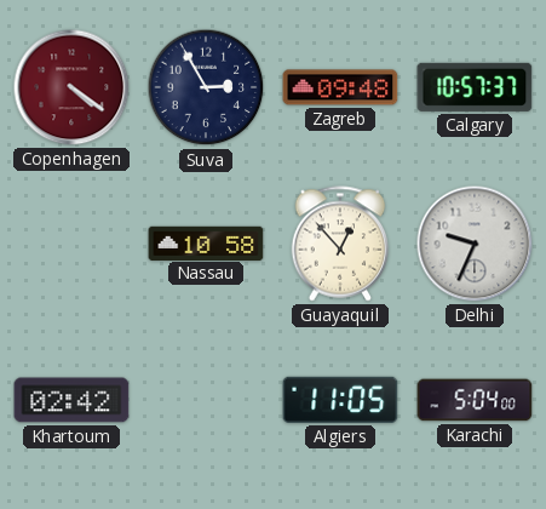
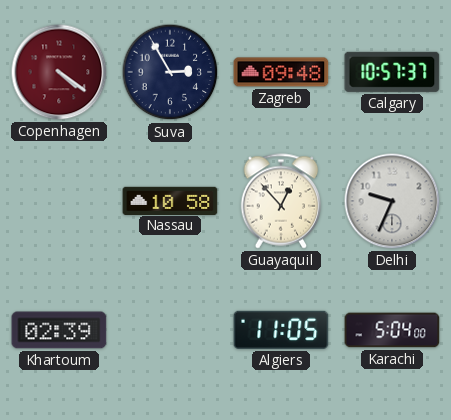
Khartoum: 02:42 -> 02:39 (59, 330)
